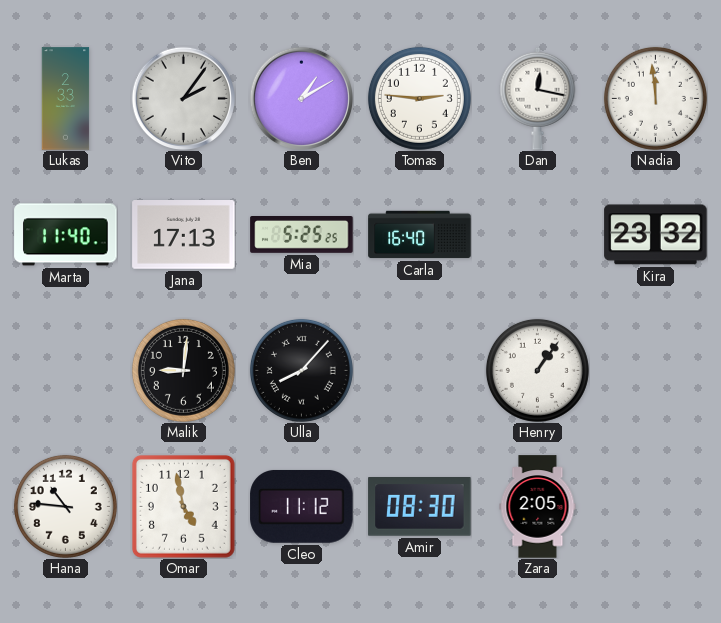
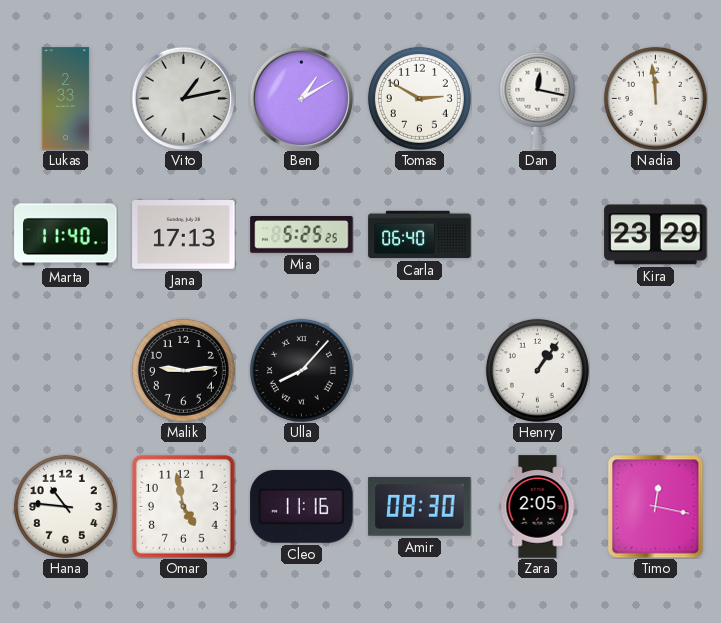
Vito: 2:06 -> 1:13 (183, 98)
Tomas: 2:46 -> 2:50 (419, 98)
Carla: 16:40 -> 06:40 (420, 235)
Kira: 23:32 -> 23:29 (656, 235)
Malik: 9:01 -> 9:14 (183, 370)
Cleo: 11:12 -> 11:16 (302, 506)
Timo: none -> 12:17 (656, 506)
